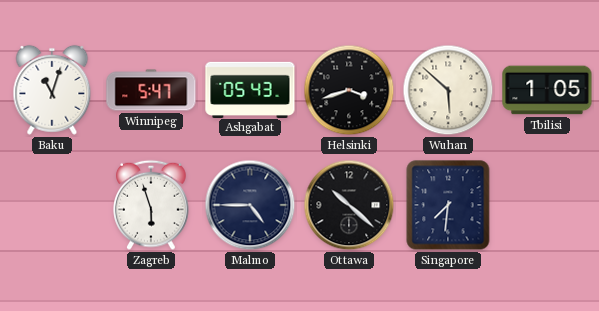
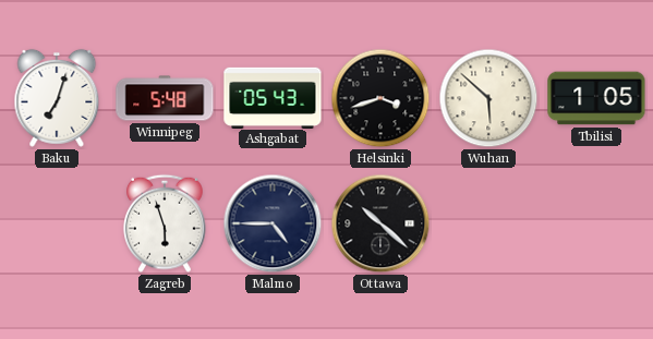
Baku: 11:03 -> 7:03 (57, 98)
Winnipeg: 5:47 -> 5:48 (165, 98)
Singapore: 7:31 -> none (448, 205)
